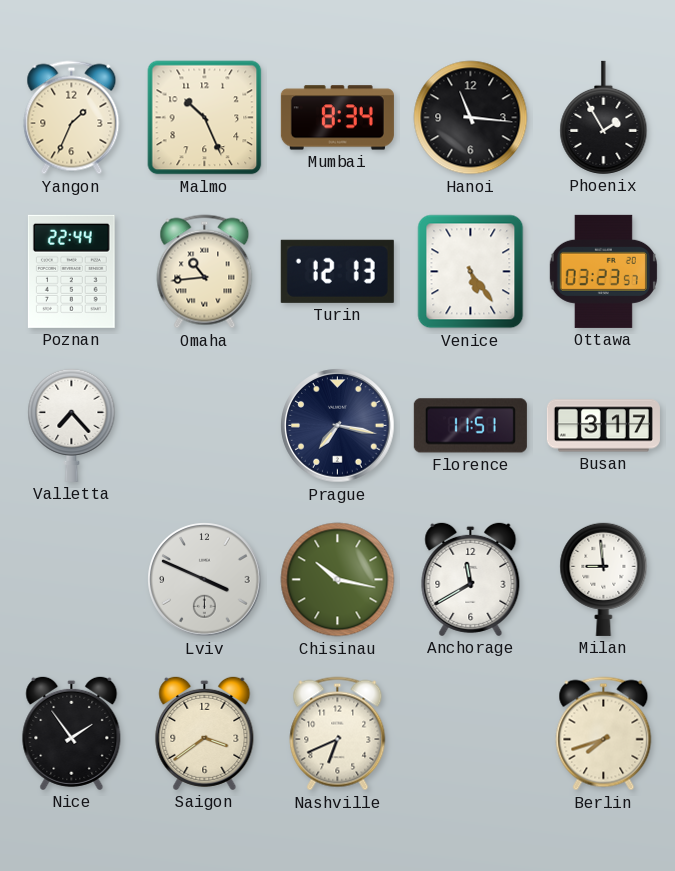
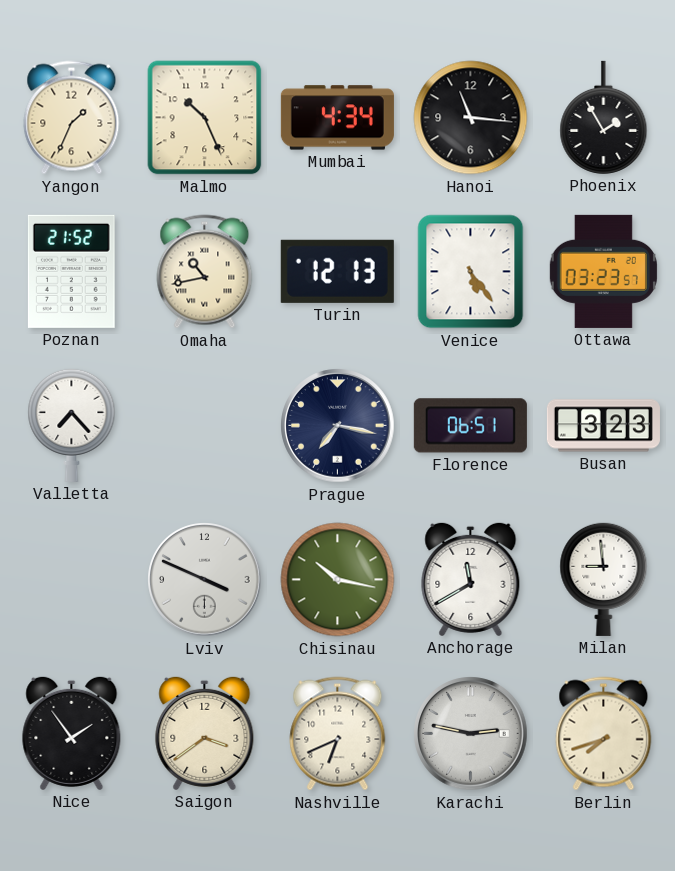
Mumbai: 8:34 -> 4:34 (337, 118)
Poznan: 22:44 -> 21:52 (71, 271)
Omaha: 10:44 -> 10:43 (205, 272)
Florence: 11:51 -> 06:51 (470, 426)
Busan: 3:17 -> 3:23 (603, 426)
Karachi: none -> 2:47 (471, 734)
